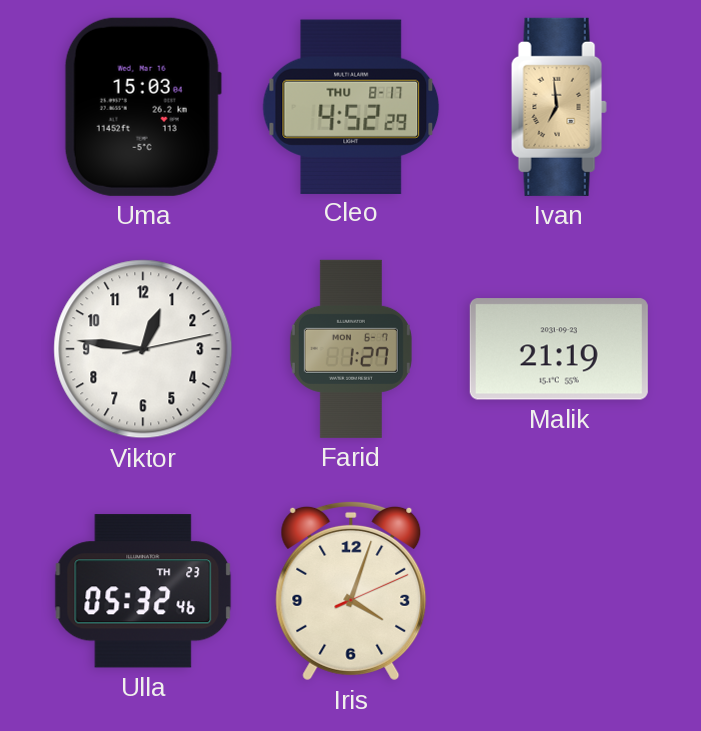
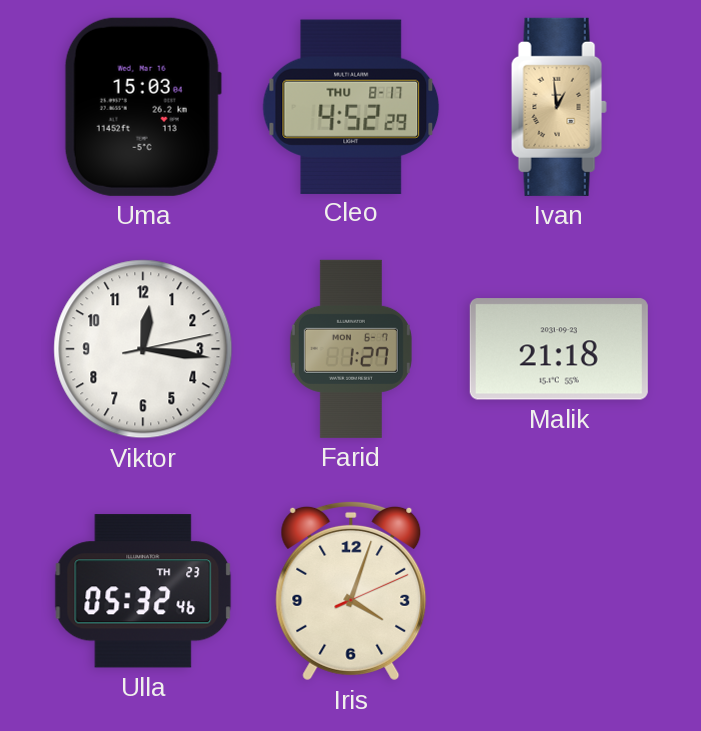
Ivan: 6:59 -> 12:59 (559, 107)
Viktor: 12:46 -> 12:16 (143, 349)
Malik: 21:19 -> 21:18 (559, 349)
